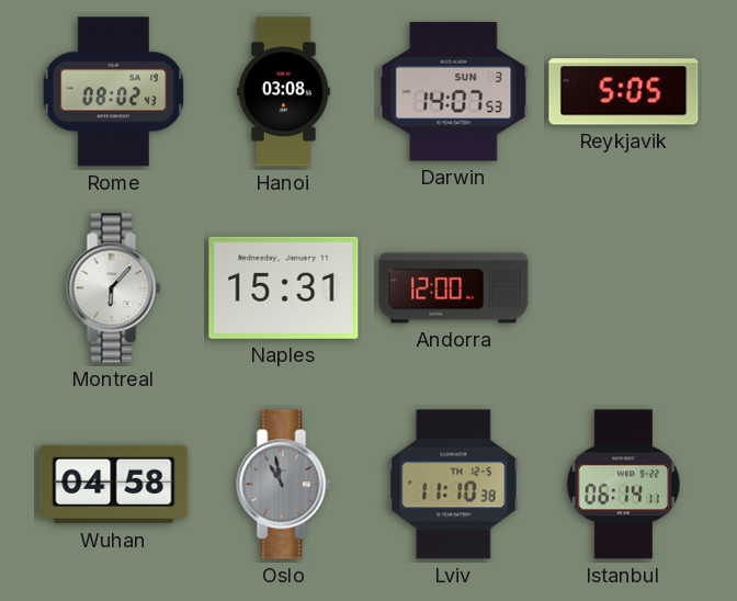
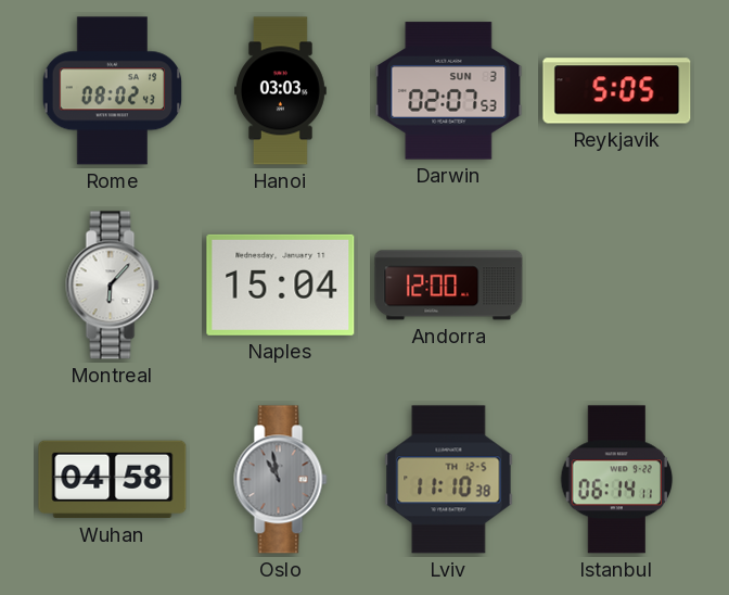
Hanoi: 03:08 -> 03:03 (281, 91)
Darwin: 14:07 -> 02:07 (449, 91)
Naples: 15:31 -> 15:04 (281, 284)
